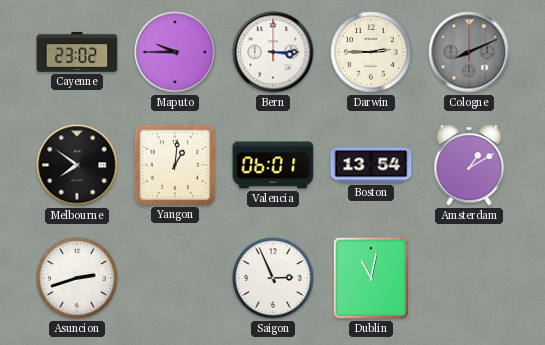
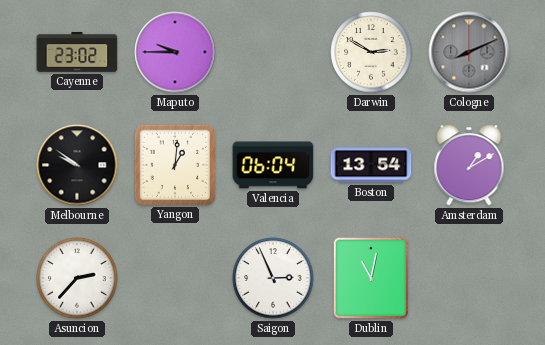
Bern: 3:15 -> none (273, 52)
Darwin: 2:45 -> 2:50 (371, 52)
Melbourne: 7:51 -> 9:51 (77, 165)
Valencia: 06:01 -> 06:04 (273, 165)
Asuncion: 2:42 -> 2:37 (77, 278)
